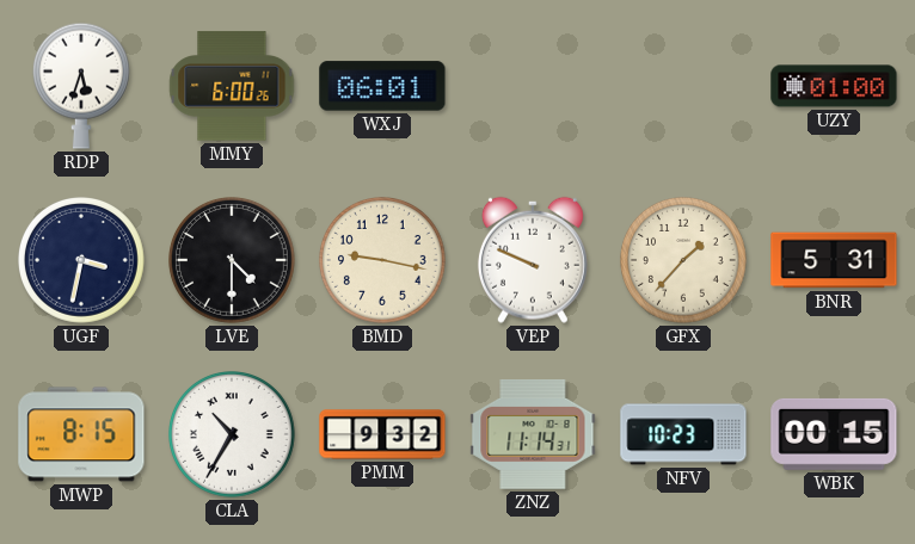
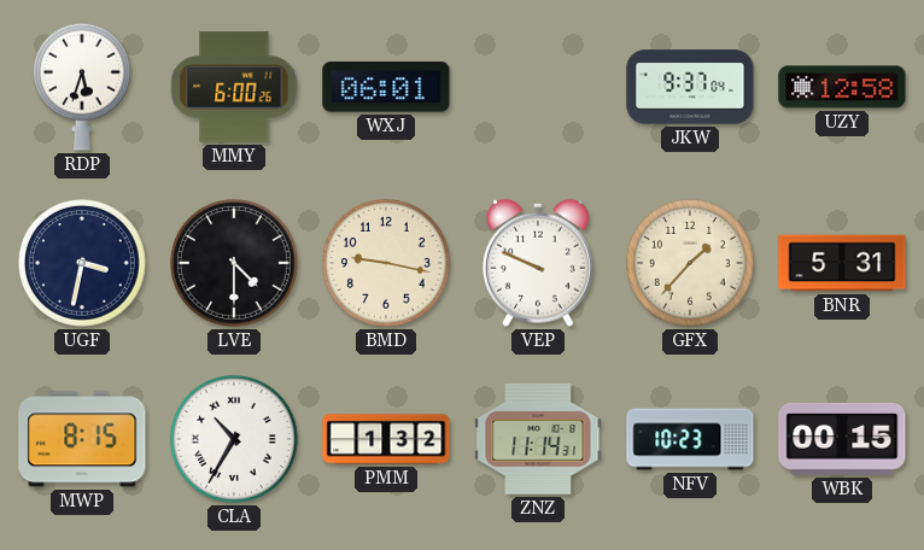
JKW: none -> 9:37 (690, 87)
UZY: 01:00 -> 12:58 (842, 87)
PMM: 9:32 -> 1:32 (386, 439)
